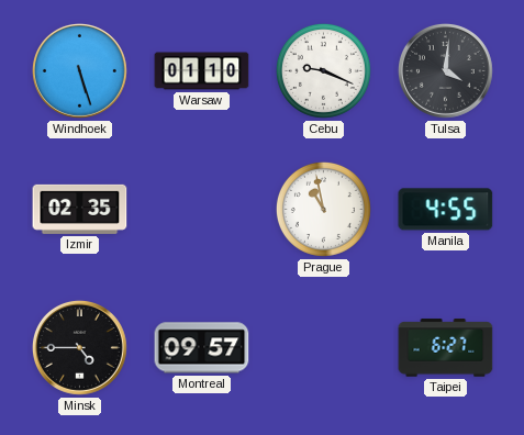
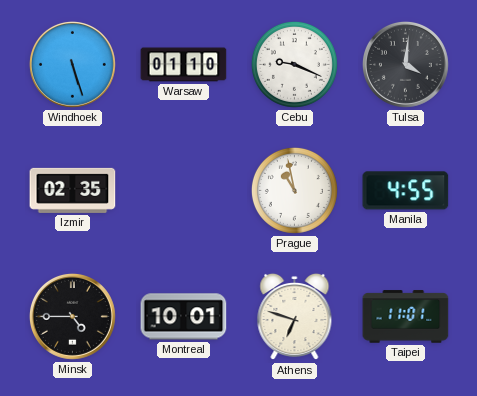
Montreal: 09:57 -> 10:01 (184, 317)
Athens: none -> 6:48 (295, 317)
Taipei: 6:27 -> 11:01 (406, 317)
